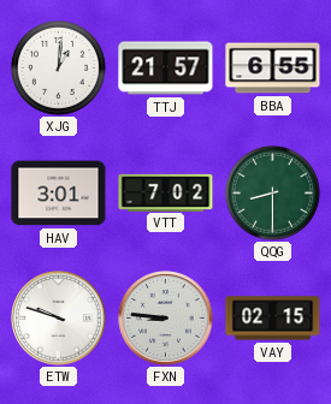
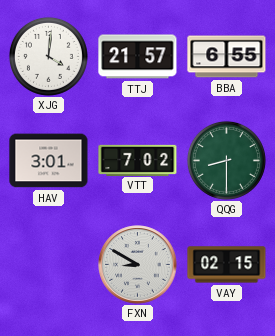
XJG: 1:01 -> 4:01 (48, 56)
ETW: 9:48 -> none (59, 319)
FXN: 8:46 -> 8:50 (138, 265)
